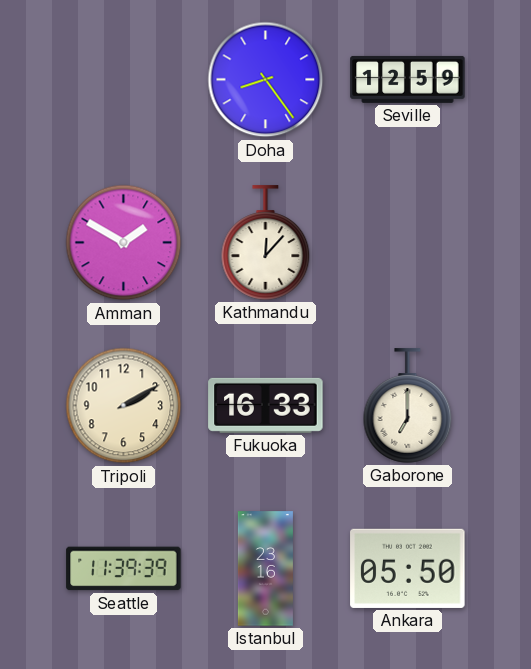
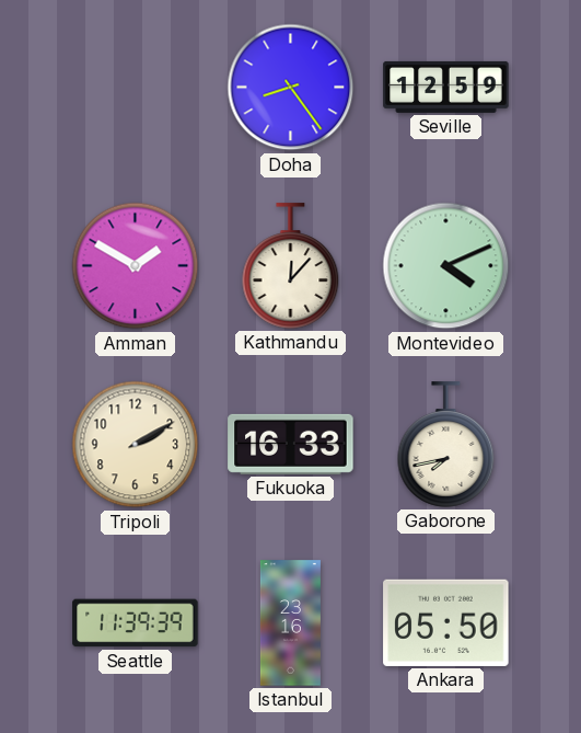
Montevideo: none -> 4:11 (446, 266)
Gaborone: 7:00 -> 7:43 (446, 445)
